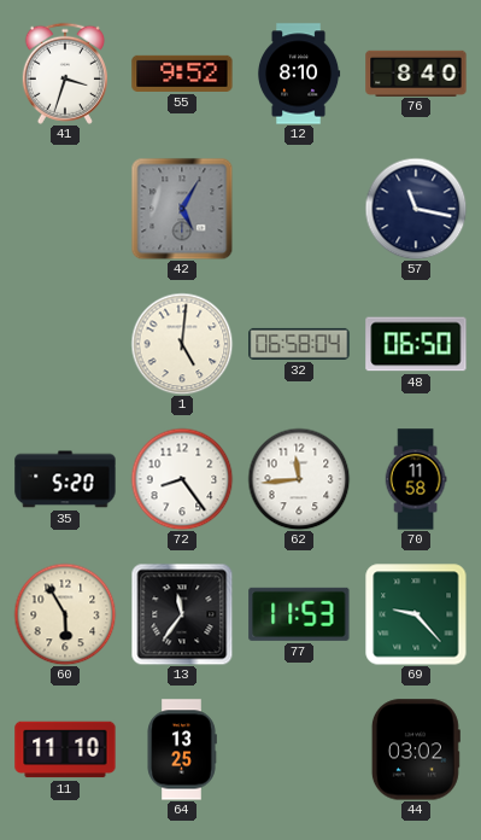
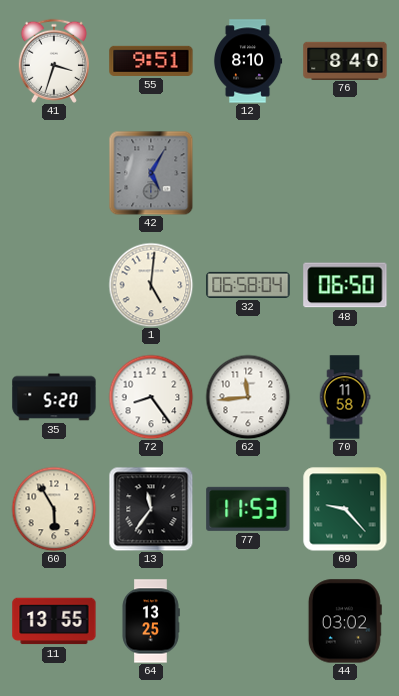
55: 9:52 -> 9:51 (151, 61)
57: 11:17 -> none (416, 209)
11: 11:10 -> 13:55 (54, 621)
